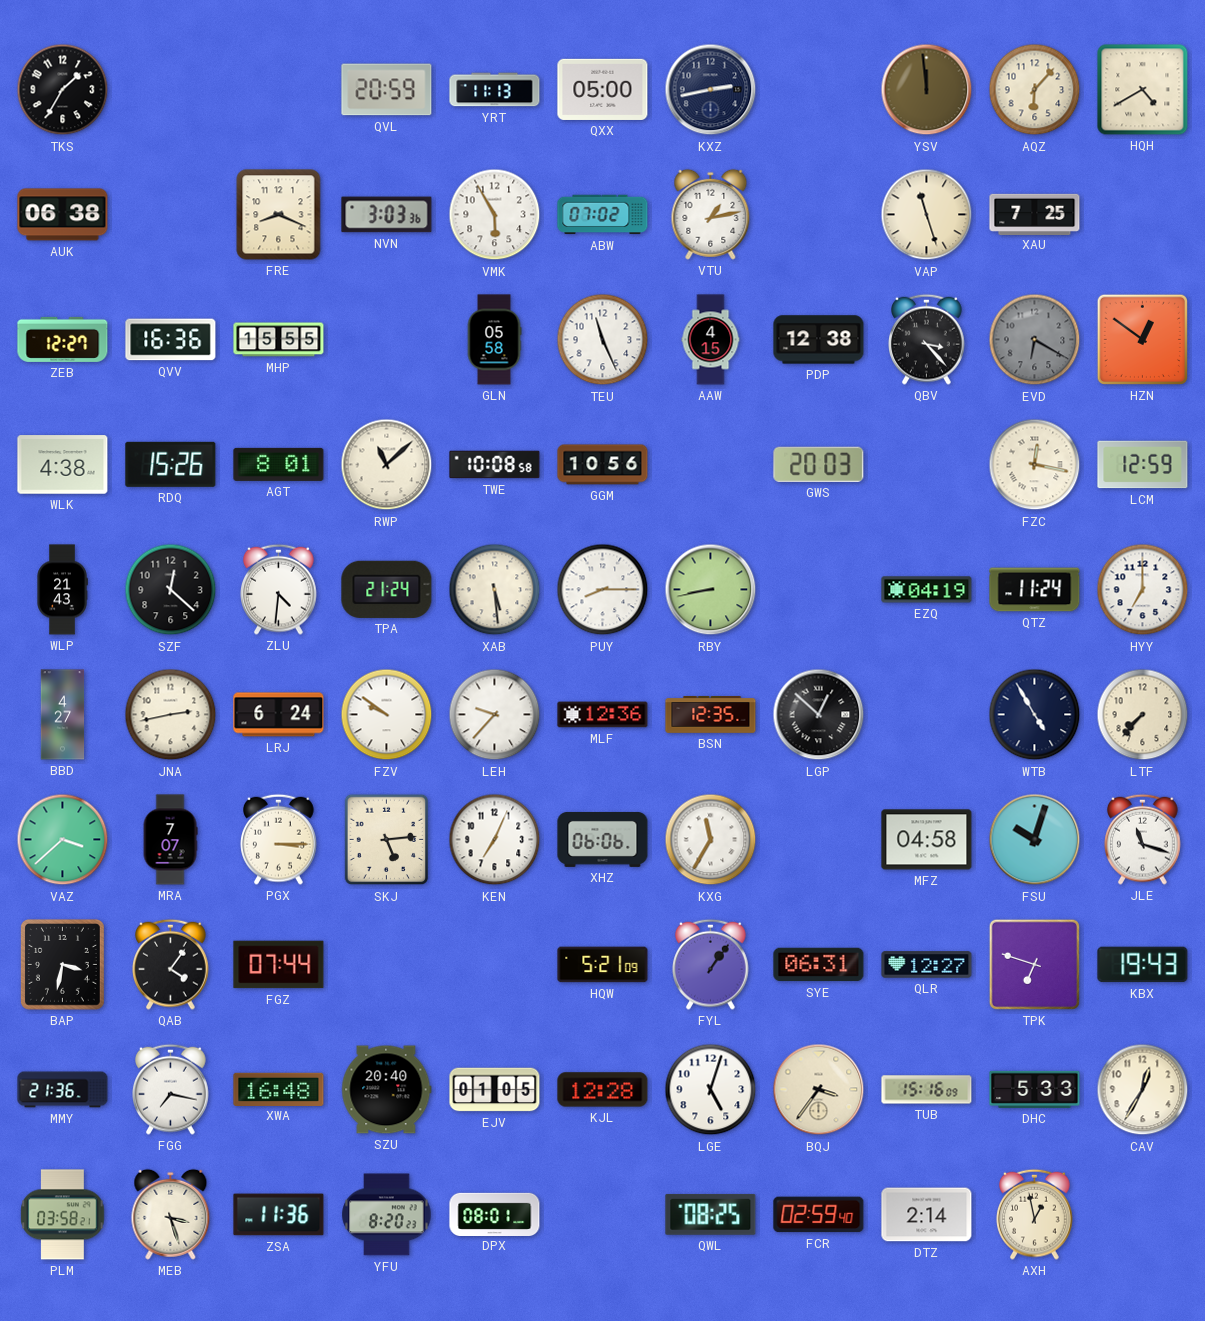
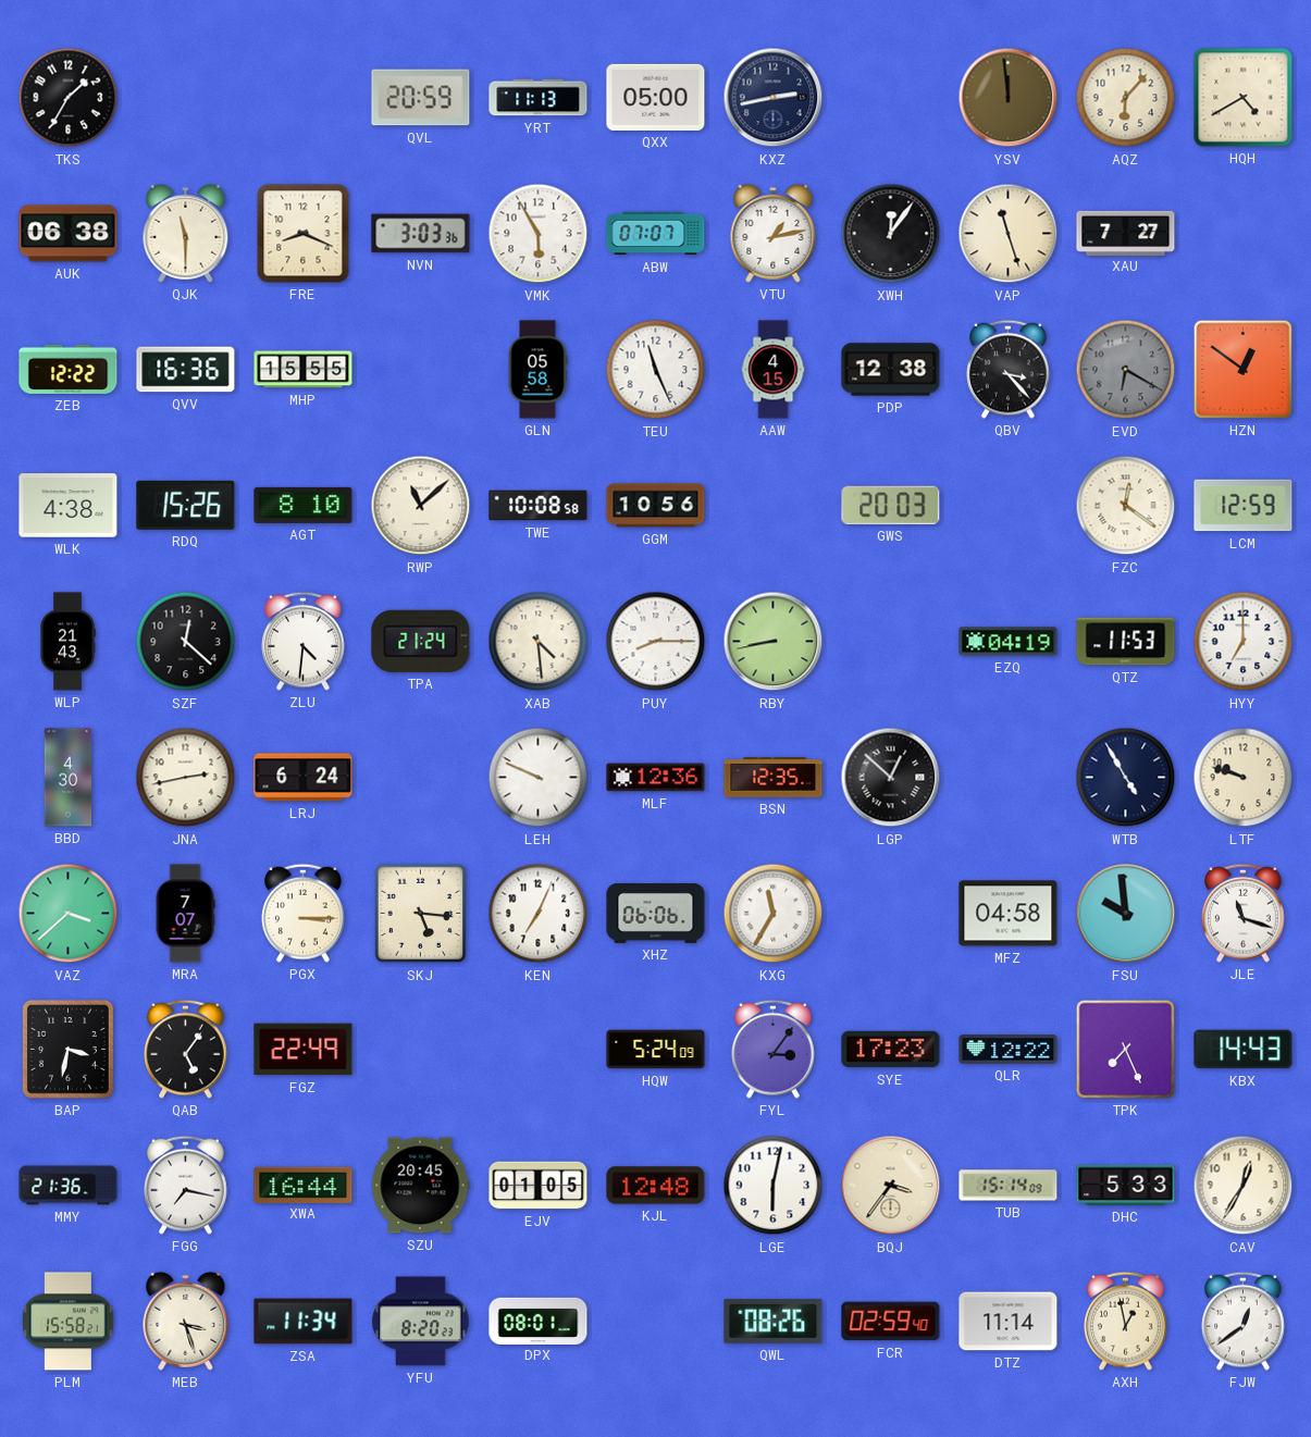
QJK: none -> 11:30 (186, 233)
ABW: 07:02 -> 07:07 (656, 234)
XWH: none -> 12:06 (891, 234)
XAU: 7:25 -> 7:27 (1126, 233)
ZEB: 12:27 -> 12:22 (69, 369)
AGT: 8:01 -> 8:10 (304, 505)
FZC: 12:17 -> 12:21 (1126, 506)
XAB: 5:29 -> 4:29 (539, 642)
QTZ: 11:24 -> 11:53 (1126, 642)
BBD: 4:27 -> 4:30 (69, 778)
FZV: 9:51 -> none (387, 715)
LEH: 9:37 -> 9:49 (539, 778)
LTF: 7:37 -> 9:48 (1244, 778)
SKJ: 5:14 -> 5:16 (421, 914)
FSU: 10:03 -> 9:59 (1126, 914)
QAB: 4:06 -> 5:06 (186, 1049)
FGZ: 07:44 -> 22:49 (304, 1050)
HQW: 5:21 -> 5:24 (656, 1050)
FYL: 1:06 -> 3:06 (774, 1049)
SYE: 06:31 -> 17:23 (891, 1050)
QLR: 12:27 -> 12:22 (1009, 1050)
TPK: 6:48 -> 7:26 (1125, 1049)
KBX: 19:43 -> 14:43 (1244, 1050)
XWA: 16:48 -> 16:44 (304, 1185)
SZU: 20:40 -> 20:45 (421, 1186)
KJL: 12:28 -> 12:48 (656, 1186)
LGE: 5:03 -> 6:02 (774, 1186)
TUB: 15:16 -> 15:14 (1009, 1186)
PLM: 03:58 -> 15:58 (69, 1322)
ZSA: 11:36 -> 11:34 (304, 1322)
QWL: 08:25 -> 08:26 (774, 1321)
DTZ: 2:14 -> 11:14 (1009, 1322)
FJW: none -> 12:39 (1244, 1321)
